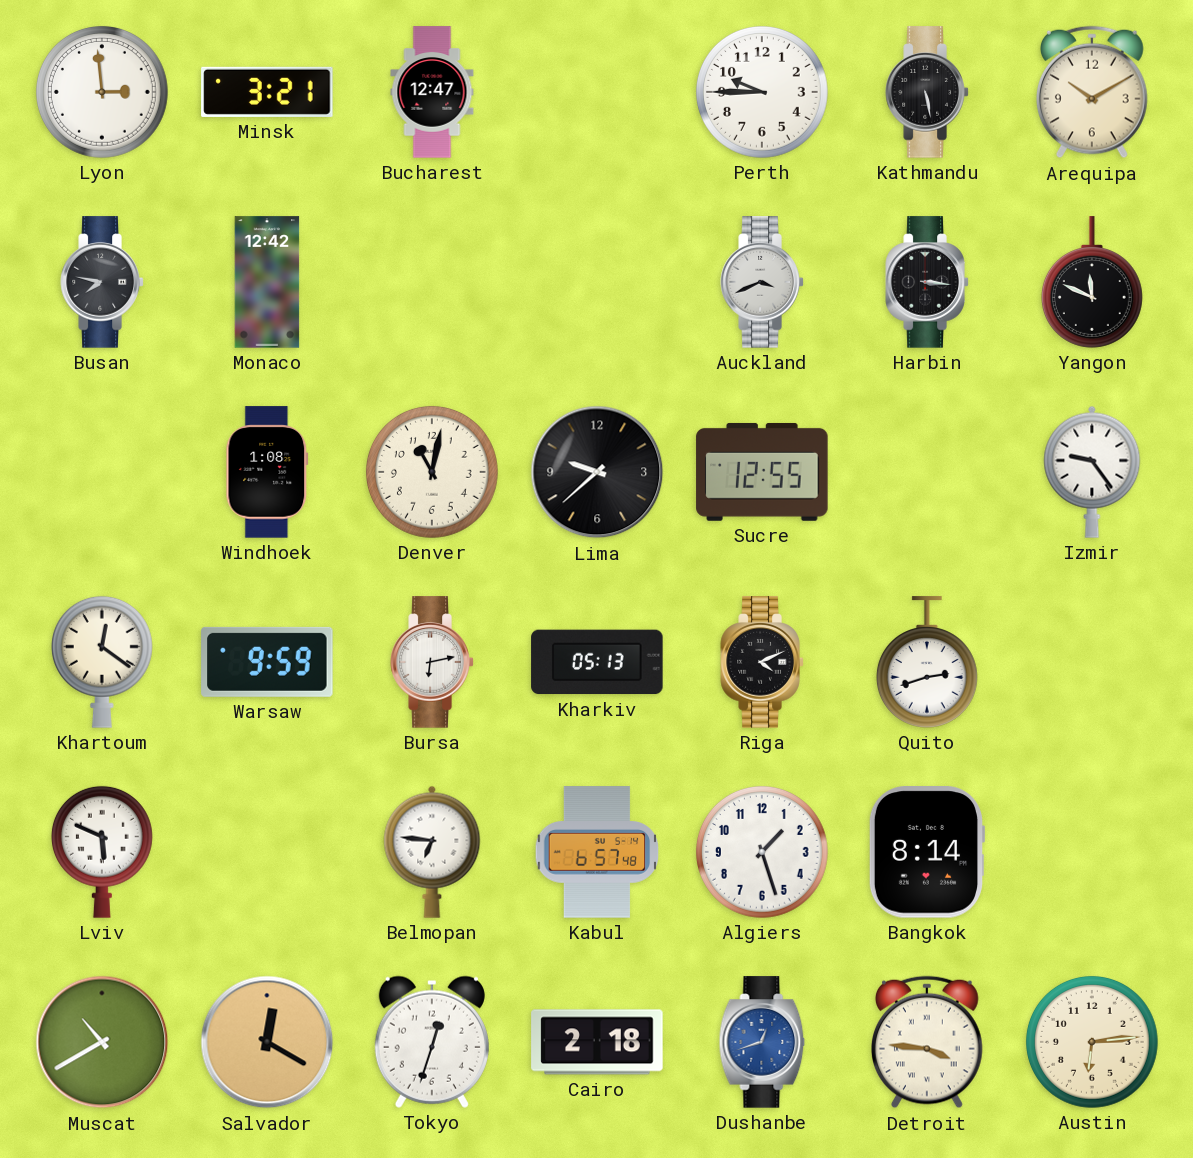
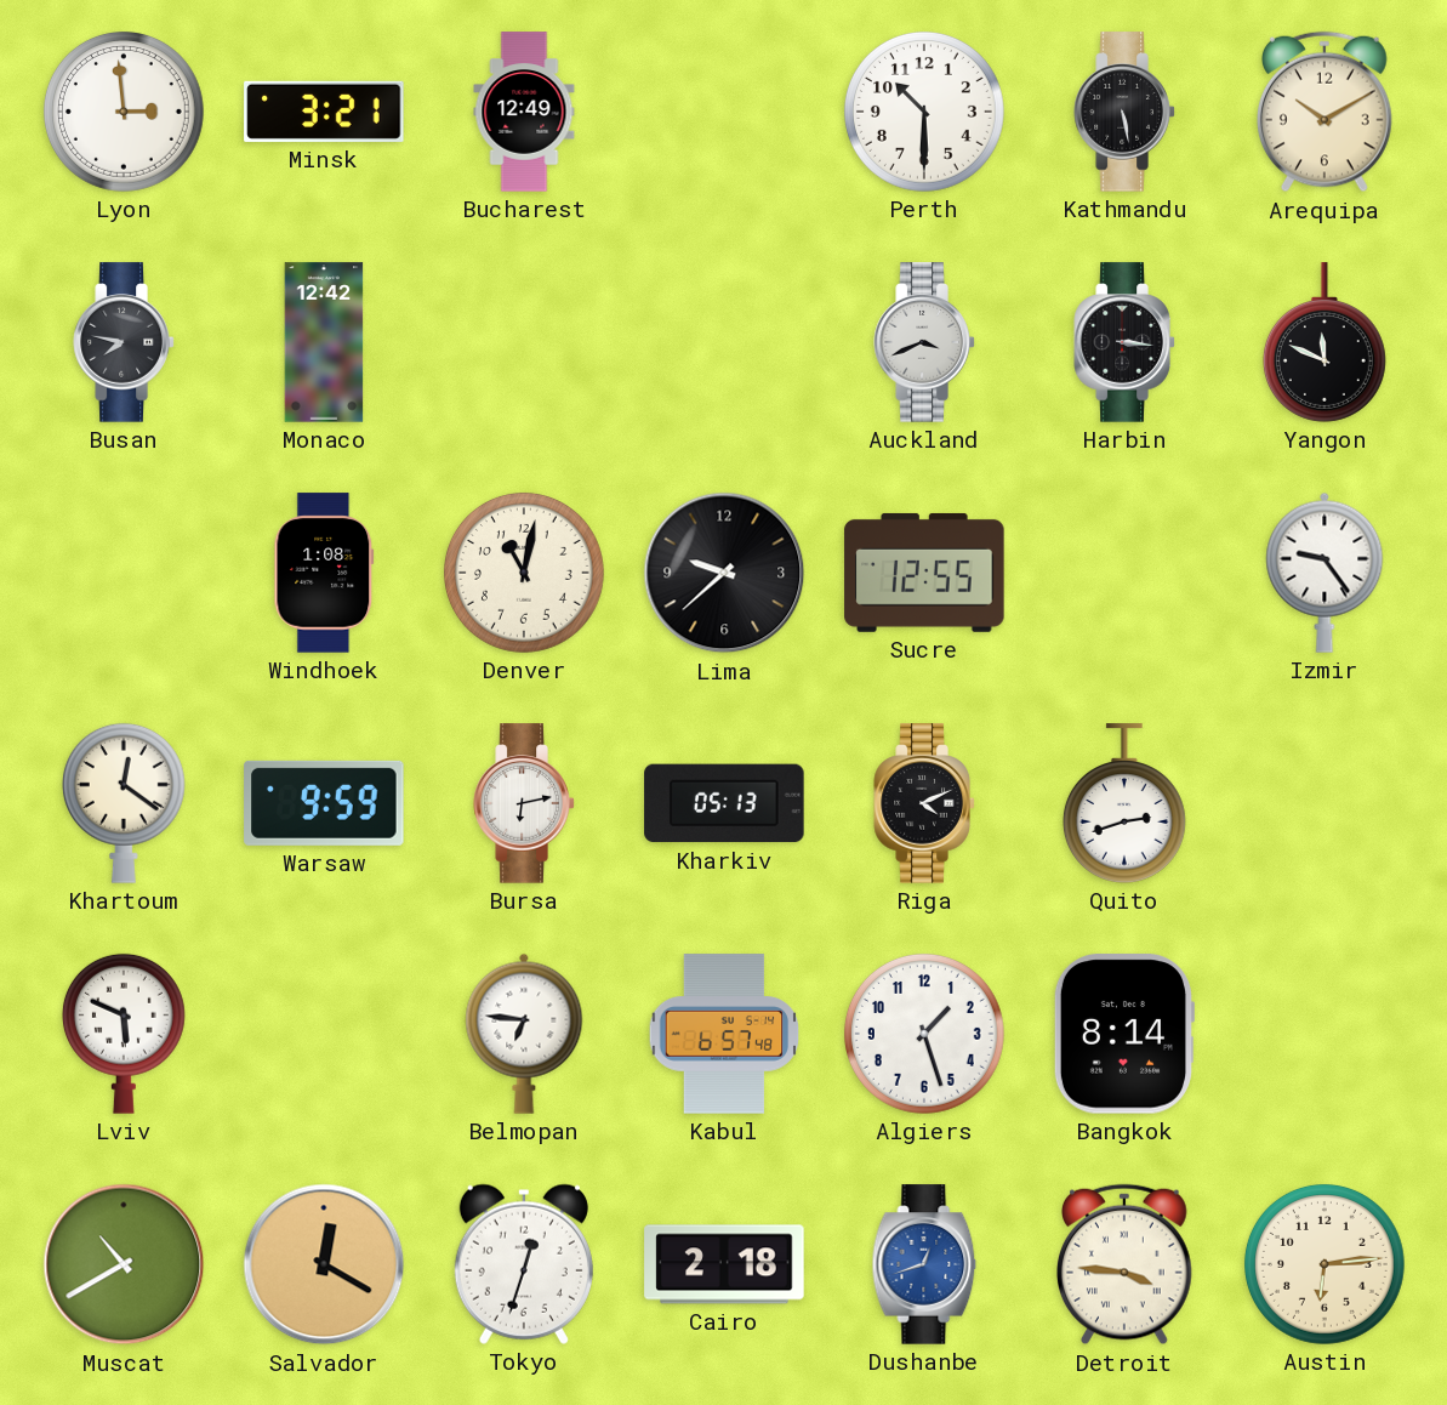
Bucharest: 12:47 -> 12:49 (524, 112)
Perth: 9:45 -> 10:30 (924, 112)
